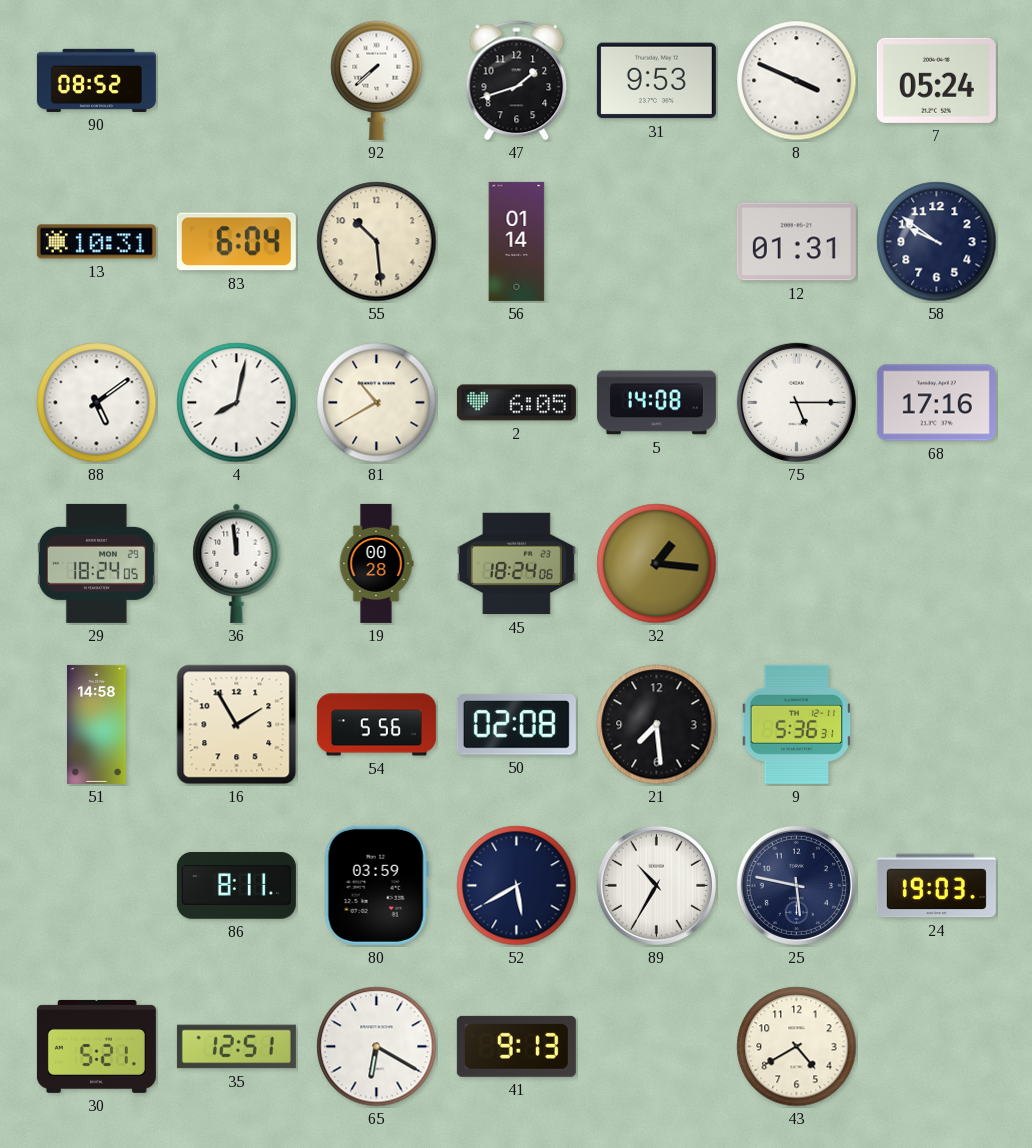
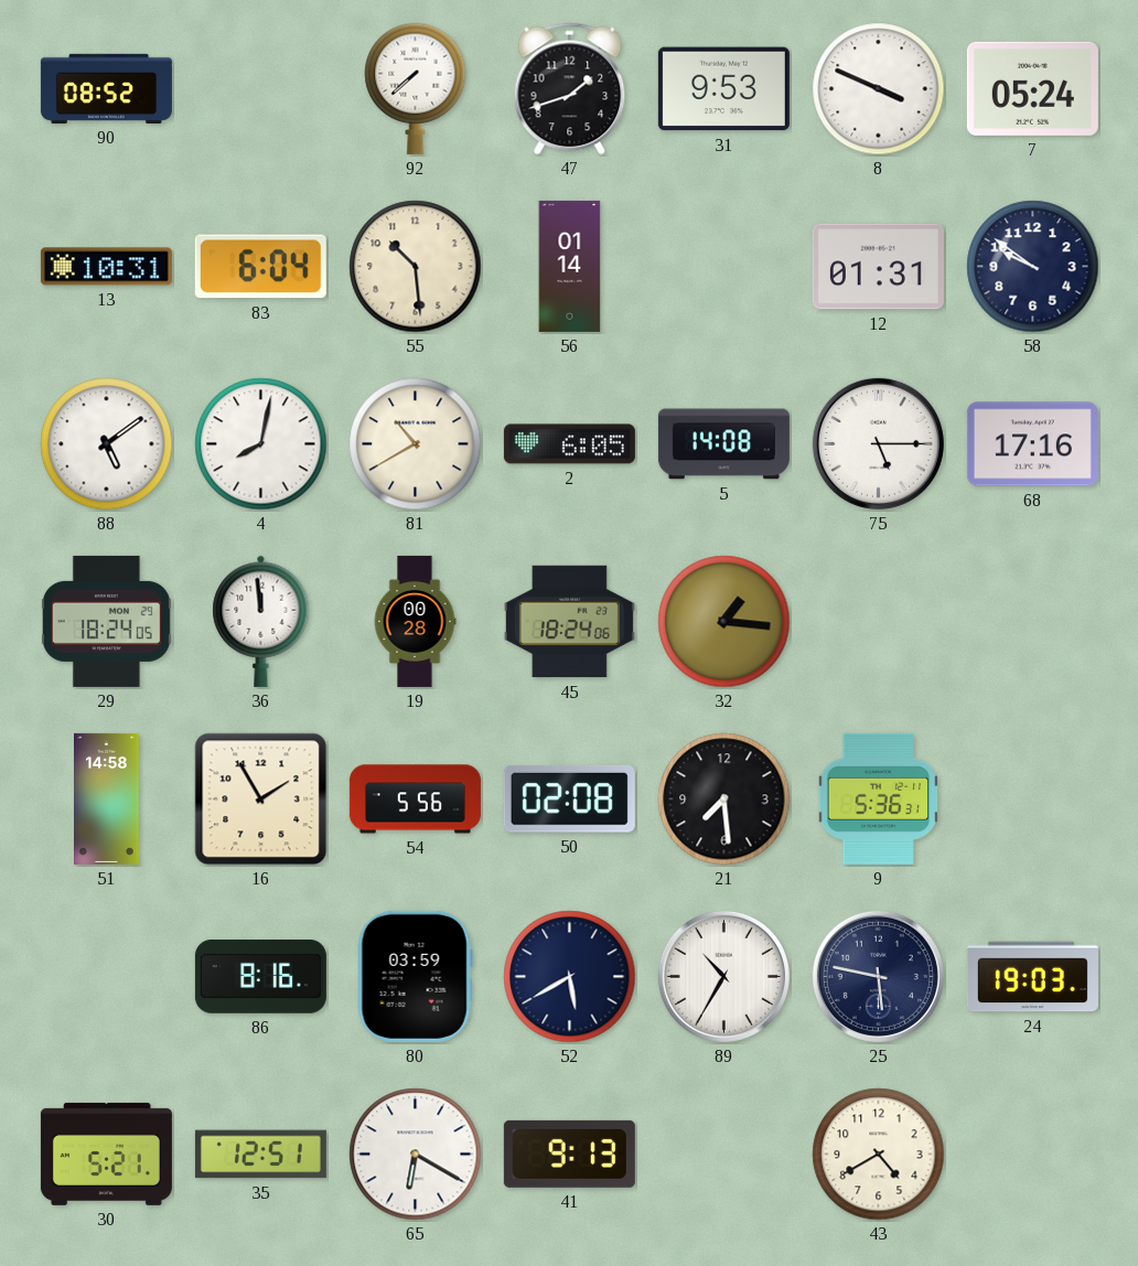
86: 8:11 -> 8:16 (260, 977)
